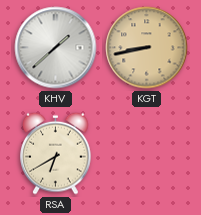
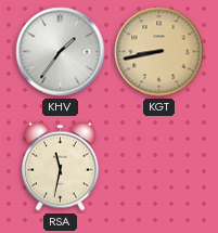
KHV: 1:38 -> 1:36 (61, 52)
RSA: 6:40 -> 11:32 (61, 166)
